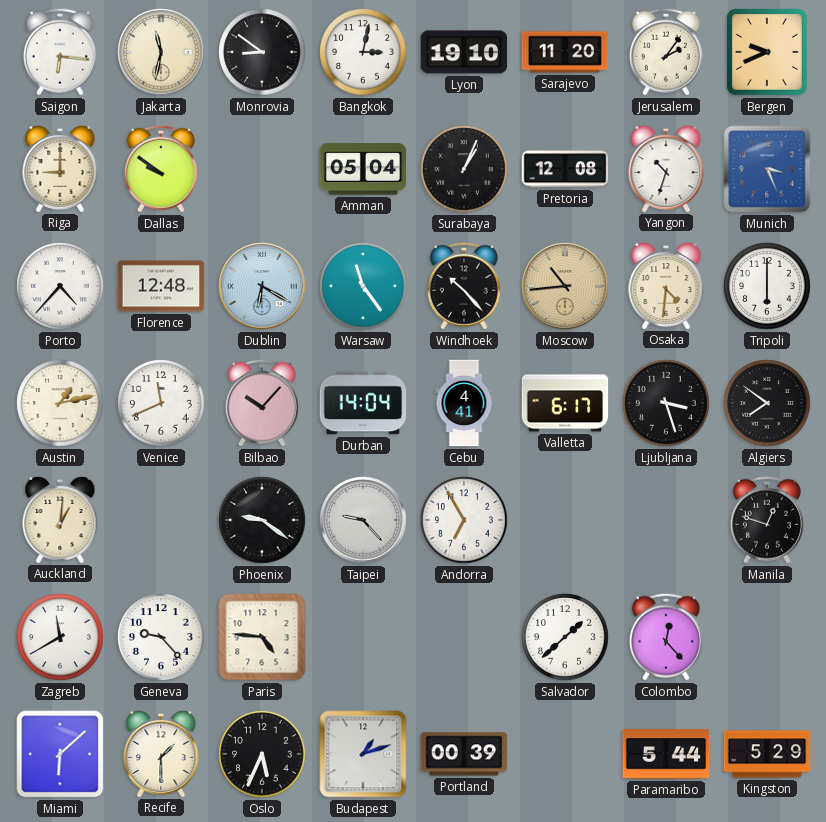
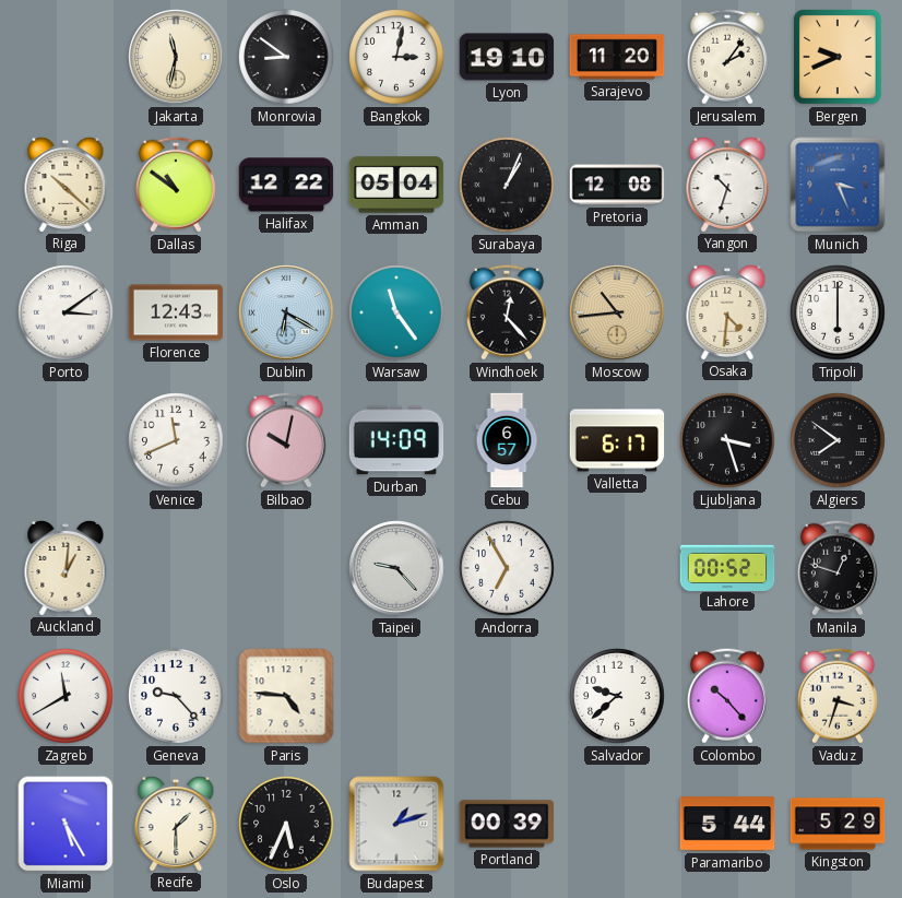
Saigon: 6:16 -> none (60, 52)
Riga: 9:00 -> 10:22 (66, 184)
Dallas: 9:51 -> 10:51 (176, 185)
Halifax: none -> 12:22 (286, 185)
Porto: 4:37 -> 3:09 (66, 312)
Florence: 12:48 -> 12:43 (176, 312)
Windhoek: 10:23 -> 12:23 (507, 312)
Austin: 1:13 -> none (60, 403)
Bilbao: 10:07 -> 10:02 (286, 440)
Durban: 14:04 -> 14:09 (396, 440)
Cebu: 4:41 -> 6:57 (507, 440)
Phoenix: 9:21 -> none (262, 520)
Lahore: none -> 00:52 (727, 567)
Salvador: 1:38 -> 9:38 (617, 696)
Colombo: 12:23 -> 10:23 (727, 696)
Vaduz: none -> 3:33 (838, 696)
Miami: 6:08 -> 5:25 (66, 824)
